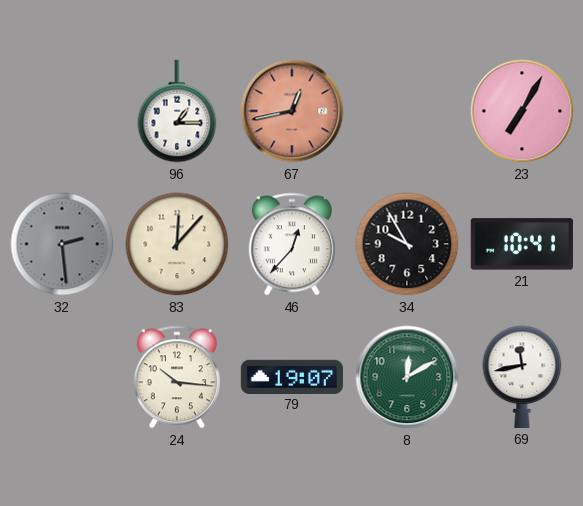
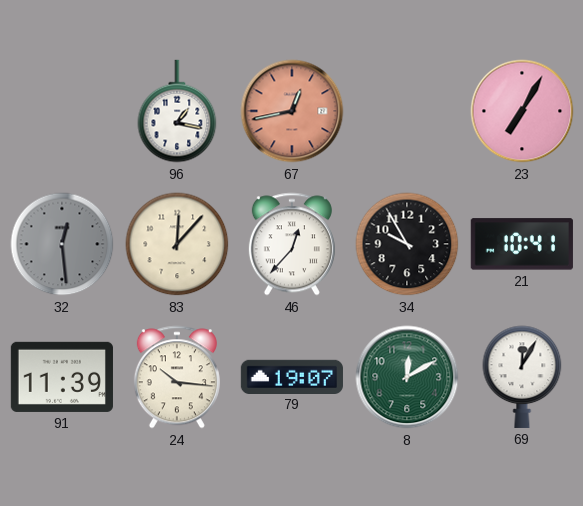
96: 1:15 -> 1:17 (177, 111)
32: 2:29 -> 12:29 (62, 244)
91: none -> 11:39 (62, 377)
69: 11:43 -> 12:05 (522, 377)
